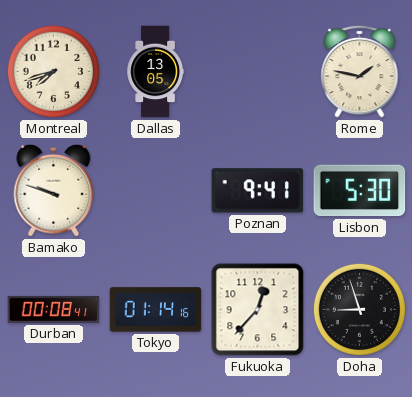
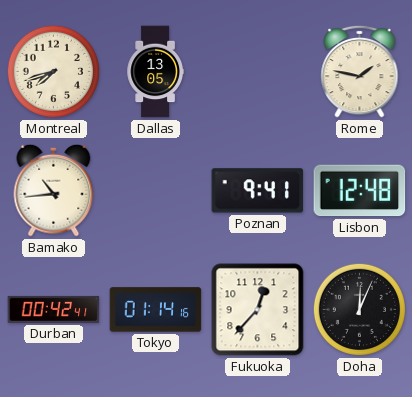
Bamako: 9:48 -> 10:44 (54, 190)
Lisbon: 5:30 -> 12:48 (360, 191)
Durban: 00:08 -> 00:42 (54, 309)
Doha: 8:57 -> 12:04 (359, 309)
